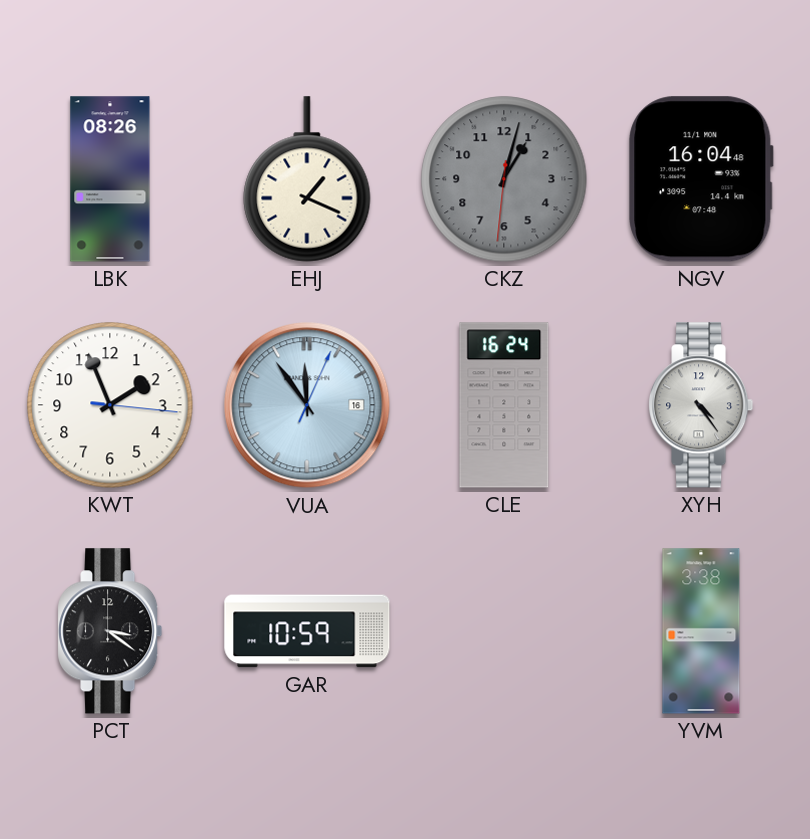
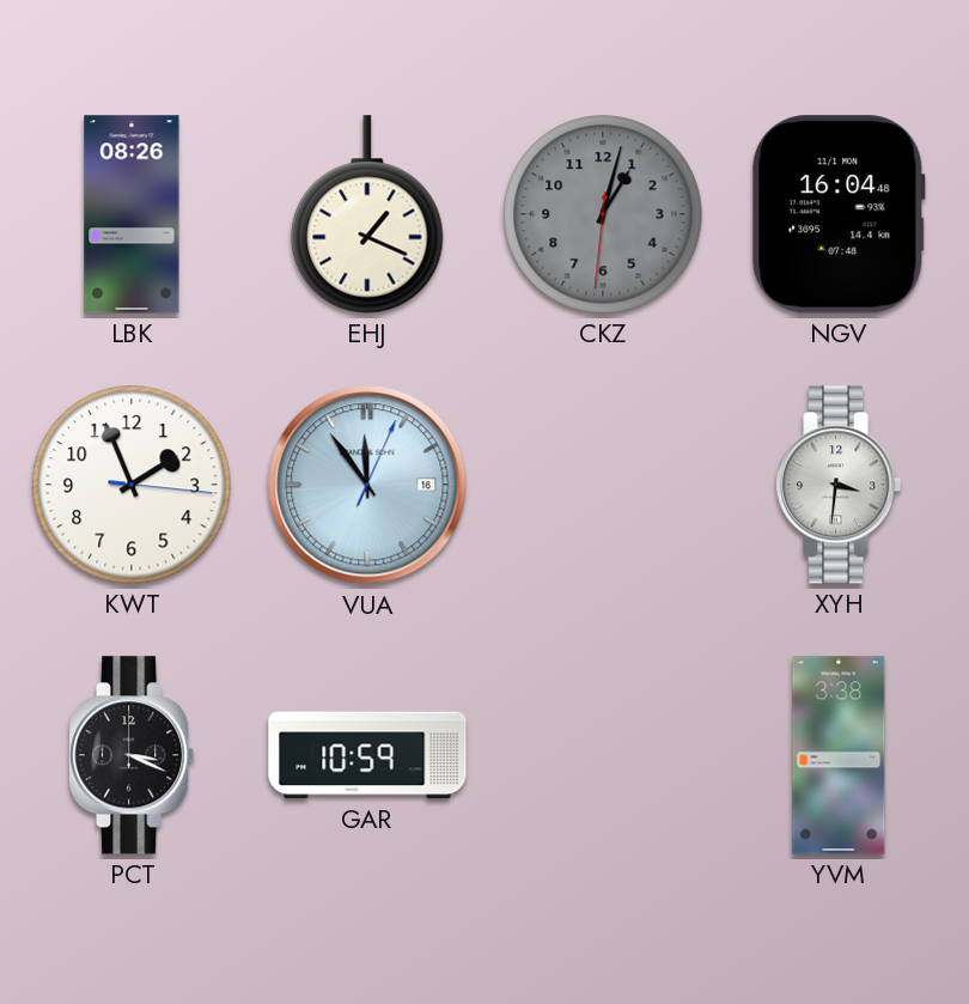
CLE: 16:24 -> none (504, 405)
XYH: 4:24 -> 3:31 (840, 485)
PCT: 3:21 -> 3:19 (133, 755)
